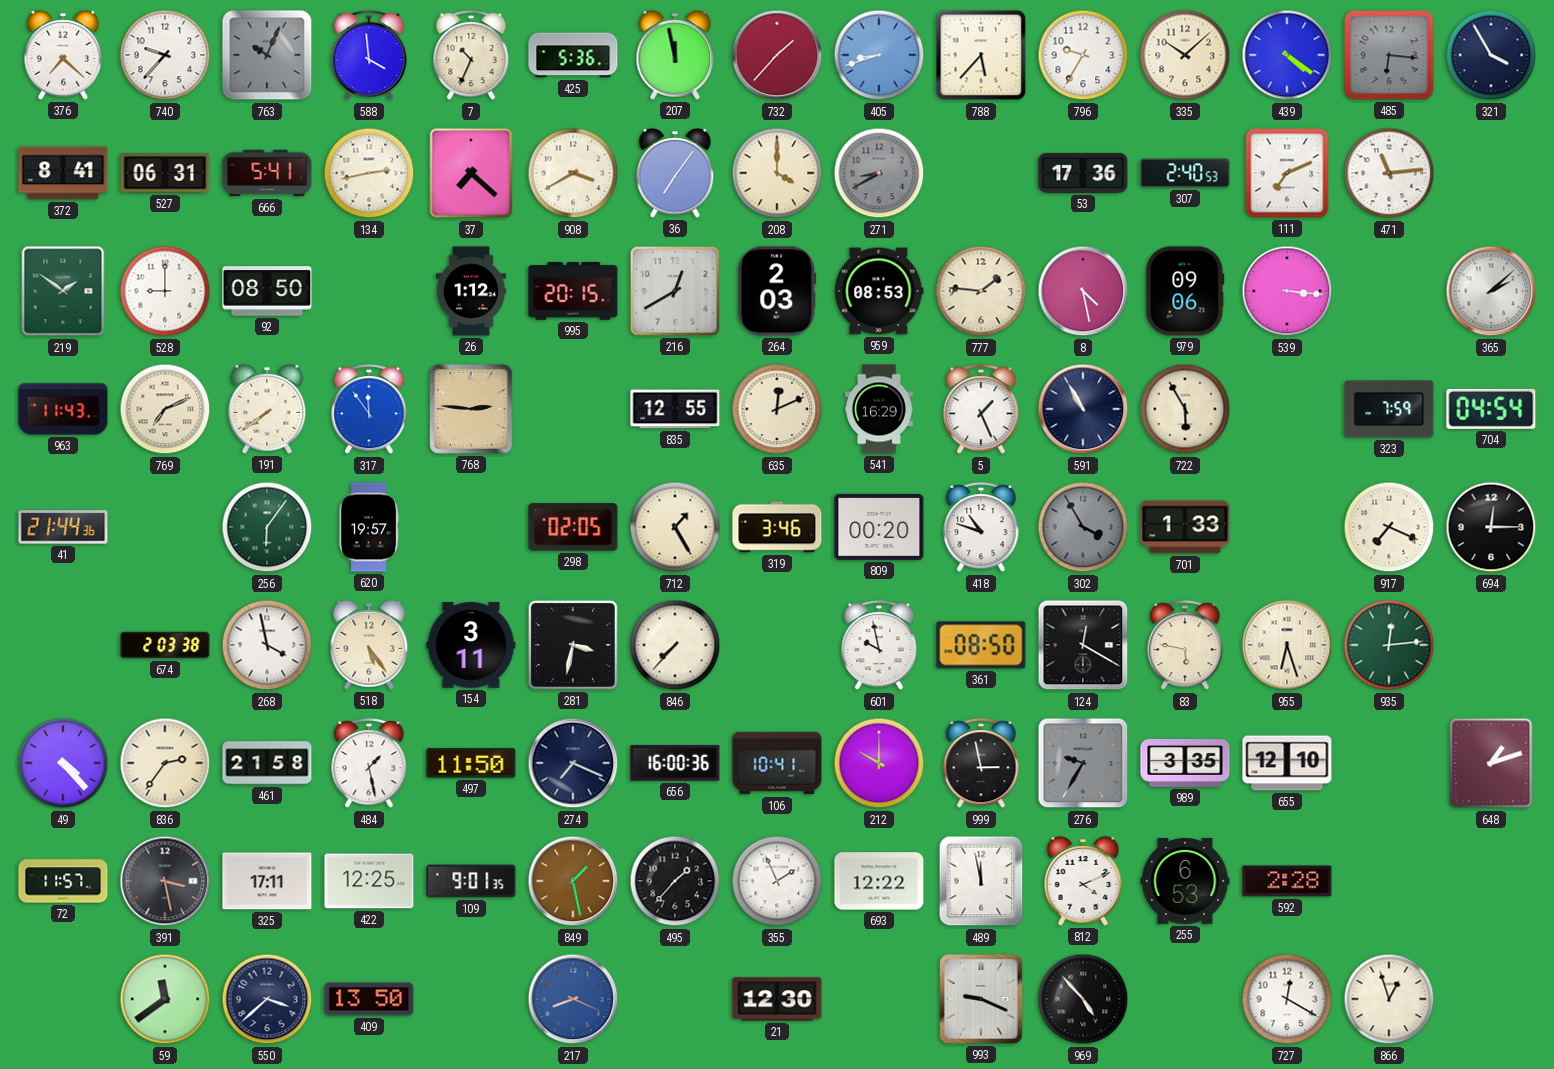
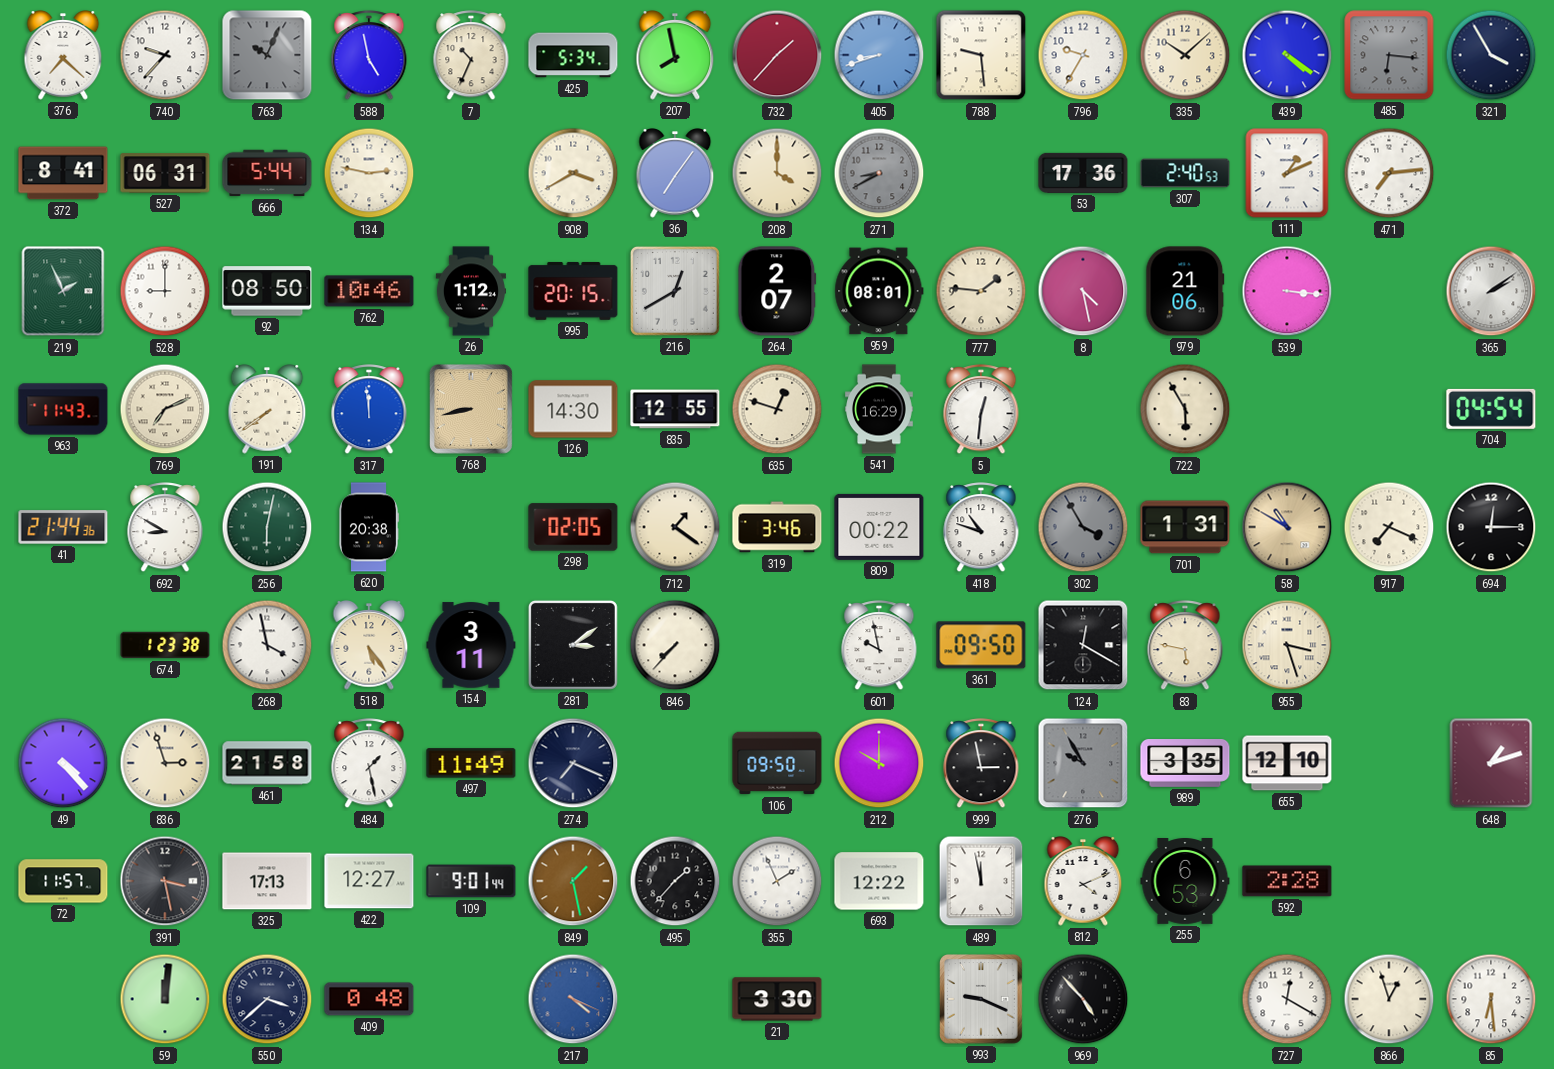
588: 3:59 -> 4:58 (369, 56)
425: 5:36 -> 5:34 (573, 55)
207: 11:58 -> 7:58 (675, 55)
788: 5:37 -> 9:29 (981, 55)
666: 5:41 -> 5:44 (267, 173)
134: 2:43 -> 2:47 (369, 173)
37: 7:22 -> none (471, 173)
111: 7:11 -> 1:11 (1287, 173)
471: 11:14 -> 7:14 (1389, 173)
219: 1:51 -> 1:56 (63, 291)
762: none -> 10:46 (369, 291)
264: 2:03 -> 2:07 (777, 291)
959: 08:53 -> 08:01 (879, 291)
979: 09:06 -> 21:06 (1185, 291)
365: 2:08 -> 2:09 (1491, 291)
317: 11:54 -> 11:59 (369, 410)
768: 2:46 -> 8:43 (472, 410)
126: none -> 14:30 (573, 409)
635: 12:11 -> 12:48 (777, 409)
5: 1:26 -> 12:31 (981, 410)
591: 10:55 -> none (1083, 409)
323: 7:59 -> none (1389, 409)
692: none -> 8:50 (165, 528)
256: 6:06 -> 6:02 (267, 527)
620: 19:57 -> 20:38 (369, 527)
712: 1:25 -> 1:21 (675, 527)
809: 00:20 -> 00:22 (879, 527)
701: 1:33 -> 1:31 (1185, 527)
58: none -> 10:50 (1287, 527)
674: 2:03 -> 1:23 (165, 645)
281: 3:32 -> 3:09 (573, 645)
361: 08:50 -> 09:50 (981, 645)
955: 6:27 -> 3:27 (1287, 645)
935: 12:14 -> none (1389, 645)
836: 2:36 -> 2:57 (165, 763)
497: 11:50 -> 11:49 (471, 763)
656: 16:00 -> none (675, 763)
106: 10:41 -> 09:50 (777, 763)
276: 9:35 -> 9:55 (1083, 763)
325: 17:11 -> 17:13 (267, 881)
422: 12:25 -> 12:27 (369, 881)
109: 9:01:35 -> 9:01:44 (471, 881)
59: 11:39 -> 12:01 (165, 999)
409: 13:50 -> 0:48 (369, 999)
217: 8:19 -> 4:19 (573, 999)
21: 12:30 -> 3:30 (777, 999)
85: none -> 6:29 (1491, 999)
